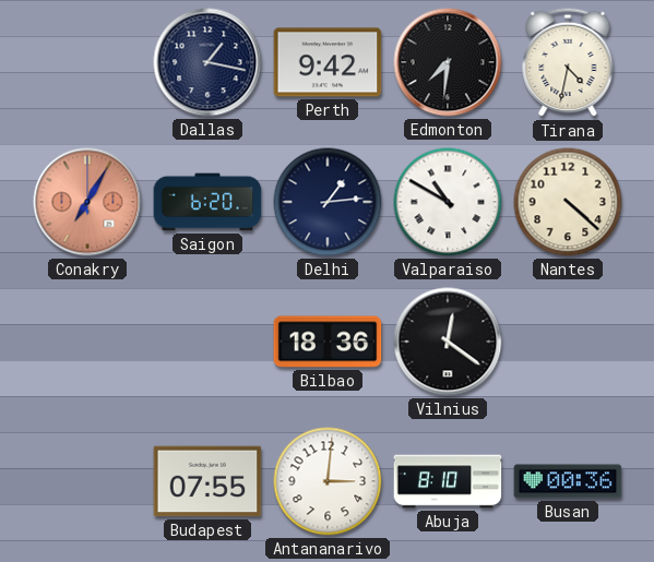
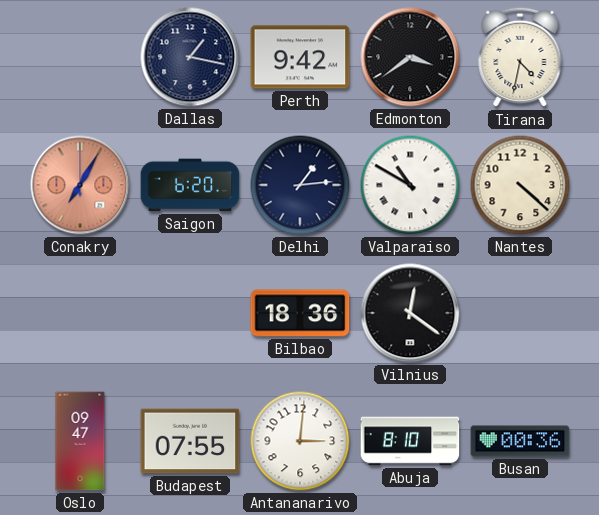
Edmonton: 7:31 -> 3:39 (410, 57)
Oslo: none -> 09:47 (80, 441)
